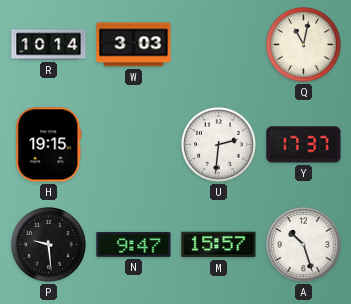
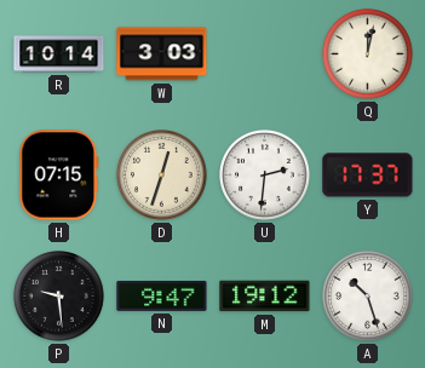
Q: 11:02 -> 12:02 (368, 54)
H: 19:15 -> 07:15 (59, 176)
D: none -> 12:33 (162, 176)
M: 15:57 -> 19:12 (265, 297)
